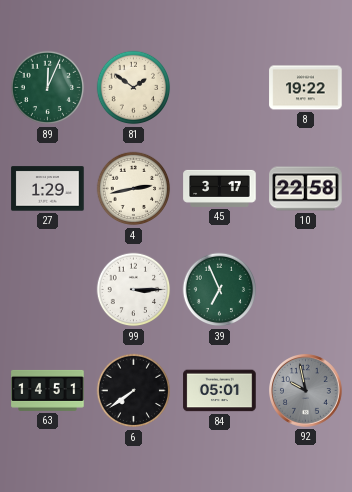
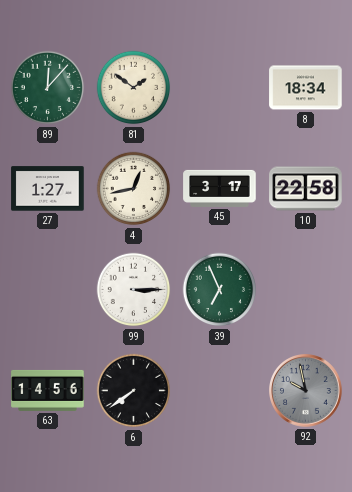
89: 12:04 -> 12:07 (48, 88)
8: 19:22 -> 18:34 (306, 88)
27: 1:29 -> 1:27 (48, 189)
4: 2:43 -> 12:43 (134, 189)
63: 14:51 -> 14:56 (48, 390)
84: 05:01 -> none (220, 391)
